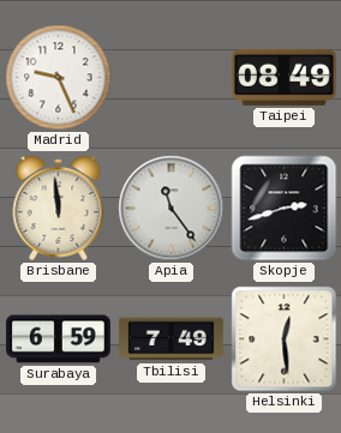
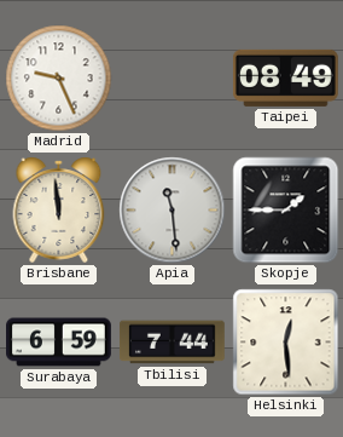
Apia: 11:24 -> 11:29 (173, 211)
Skopje: 2:42 -> 1:45 (286, 211)
Tbilisi: 7:49 -> 7:44 (171, 343)
